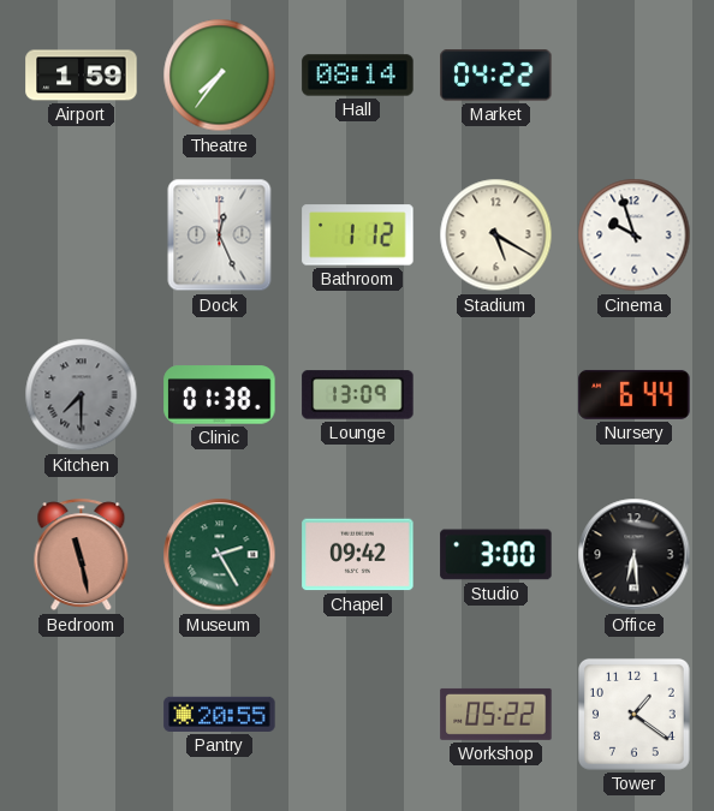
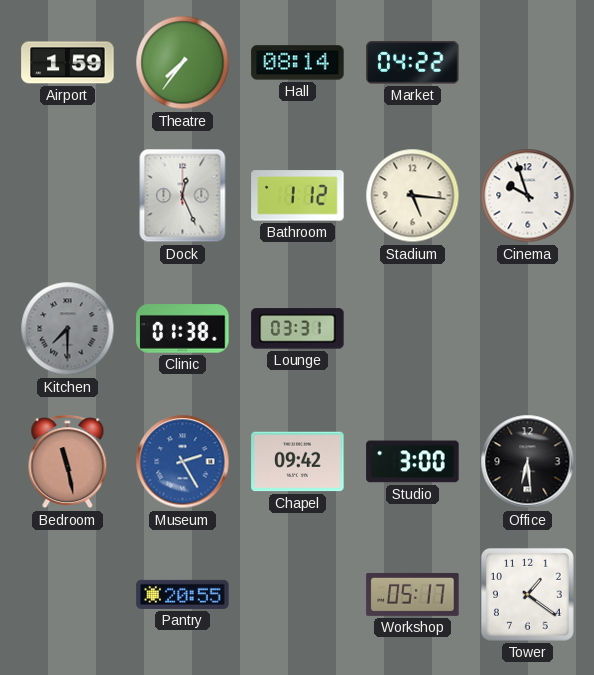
Stadium: 5:20 -> 5:16 (413, 196)
Lounge: 13:09 -> 03:31 (298, 329)
Nursery: 6:44 -> none (635, 394)
Museum dial: green -> blue (183, 462)
Workshop: 05:22 -> 05:17 (413, 594)
